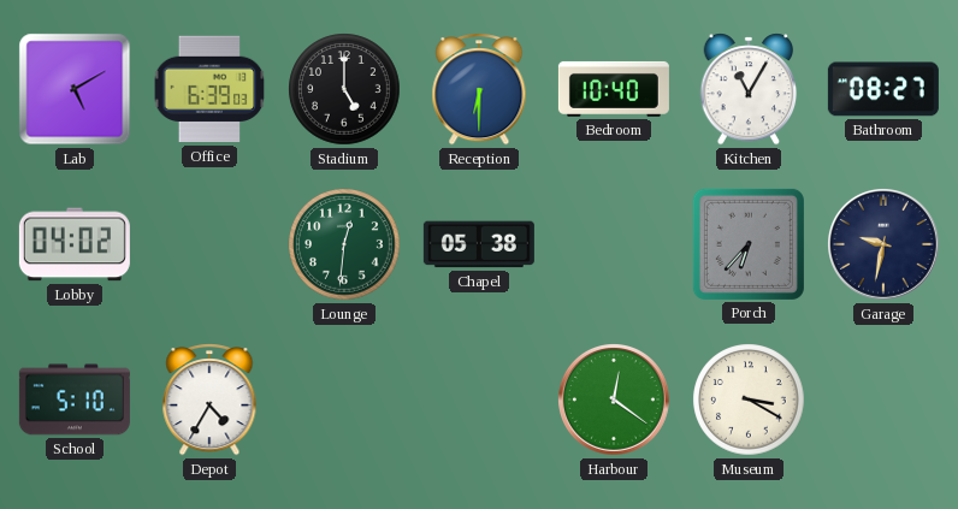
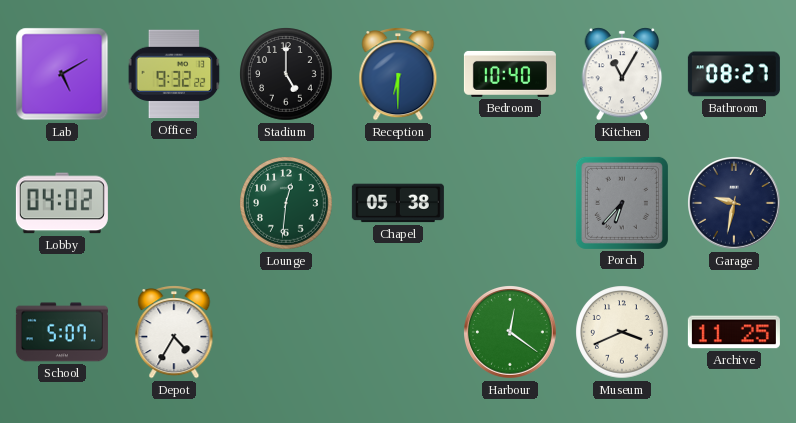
Office: 6:39 -> 9:32 (174, 74)
School: 5:10 -> 5:07 (62, 332)
Museum: 3:20 -> 3:41 (622, 332)
Archive: none -> 11:25 (734, 332)
